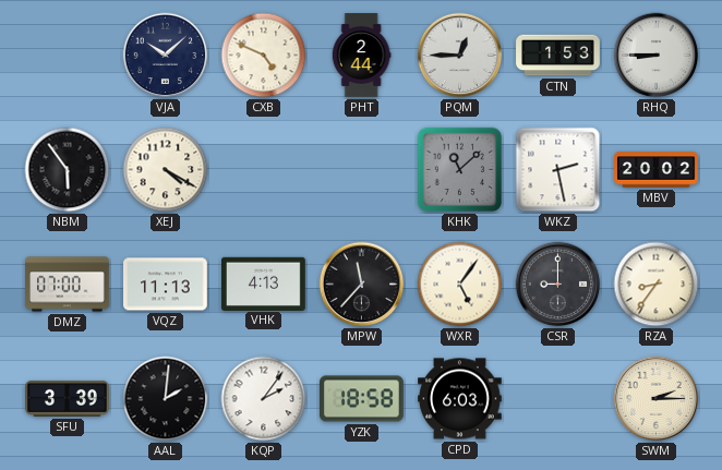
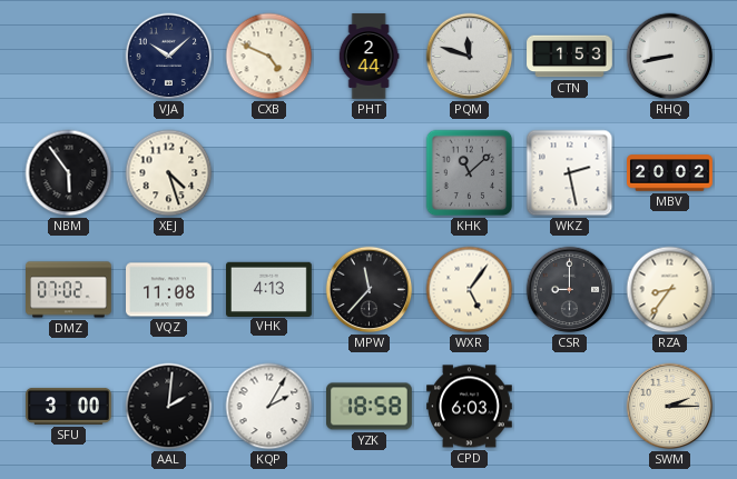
PQM: 12:45 -> 11:48 (470, 57)
RHQ: 8:45 -> 8:43 (670, 57)
XEJ: 4:20 -> 4:27 (169, 173)
DMZ: 07:00 -> 07:02 (69, 290)
VQZ: 11:13 -> 11:08 (169, 290)
SFU: 3:39 -> 3:00 (69, 406)
KQP: 2:06 -> 2:05 (269, 407)
